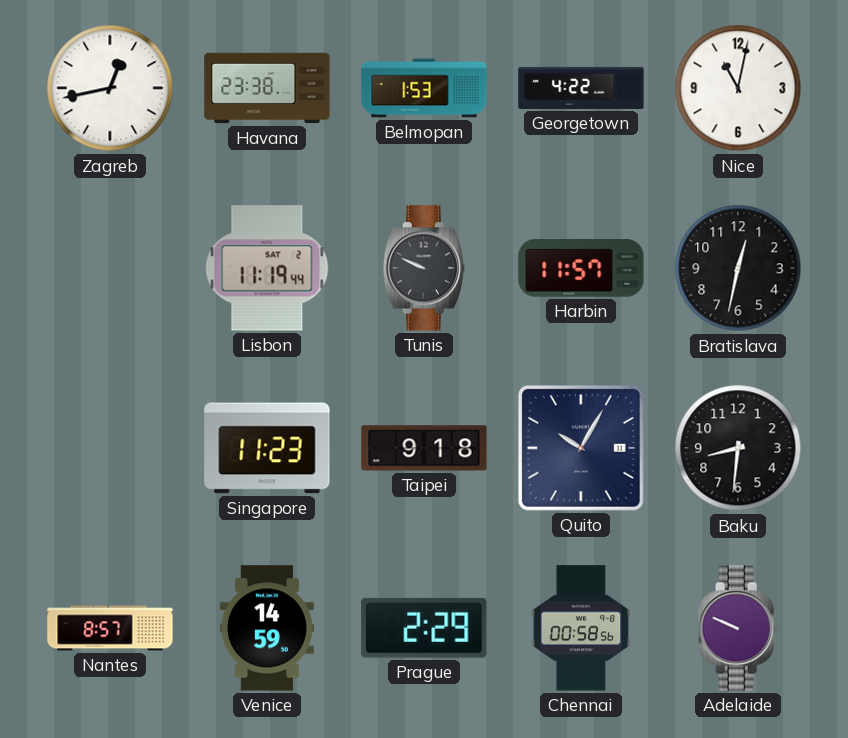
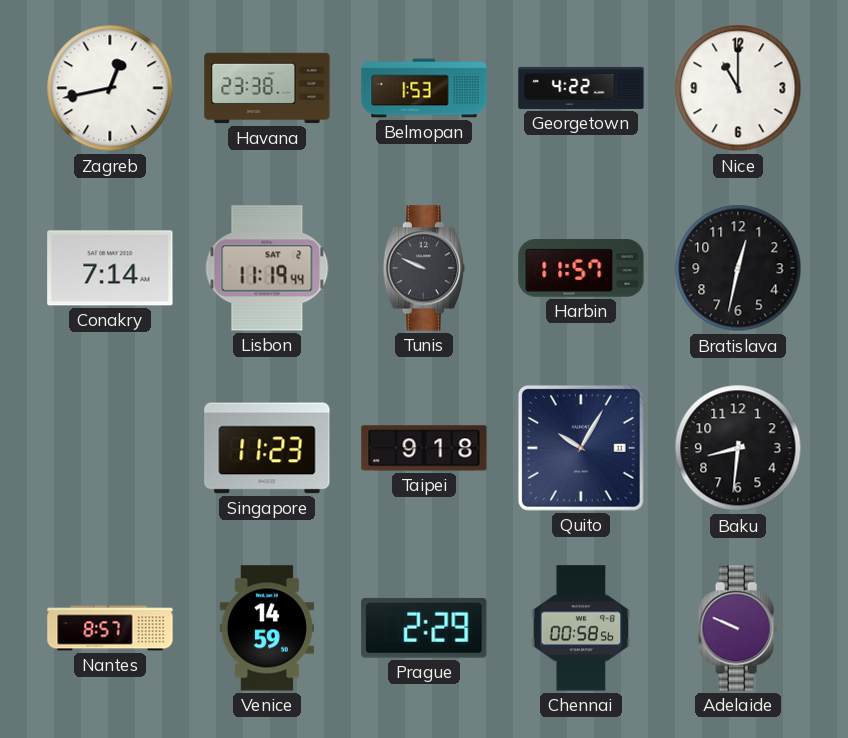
Nice: 11:02 -> 11:00 (738, 88)
Conakry: none -> 7:14 (110, 268)
